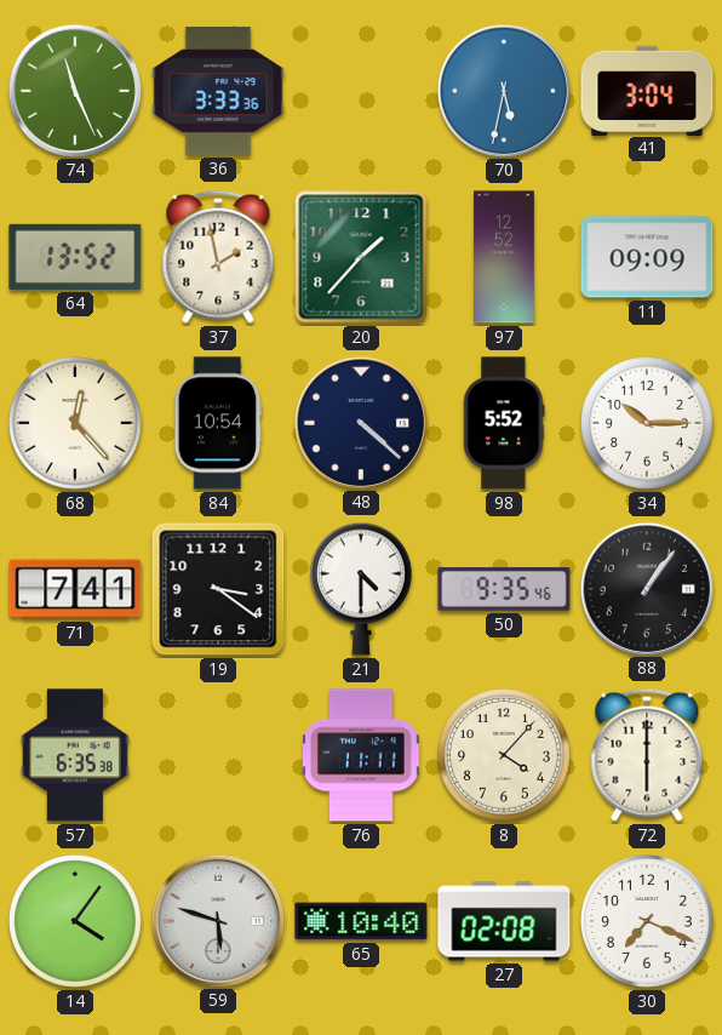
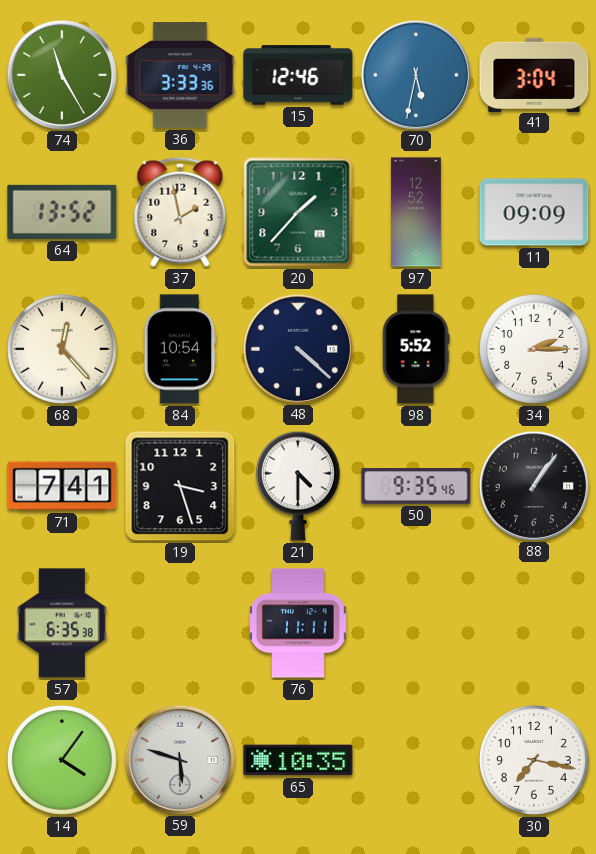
74: 11:26 -> 11:25 (61, 74)
15: none -> 12:46 (298, 75)
34: 10:15 -> 2:15 (535, 350)
19: 3:21 -> 3:27 (180, 486)
8: 4:07 -> none (505, 756)
72: 6:00 -> none (647, 755)
65: 10:40 -> 10:35 (298, 760)
27: 02:08 -> none (504, 921)
30: 7:19 -> 7:17 (535, 761)
